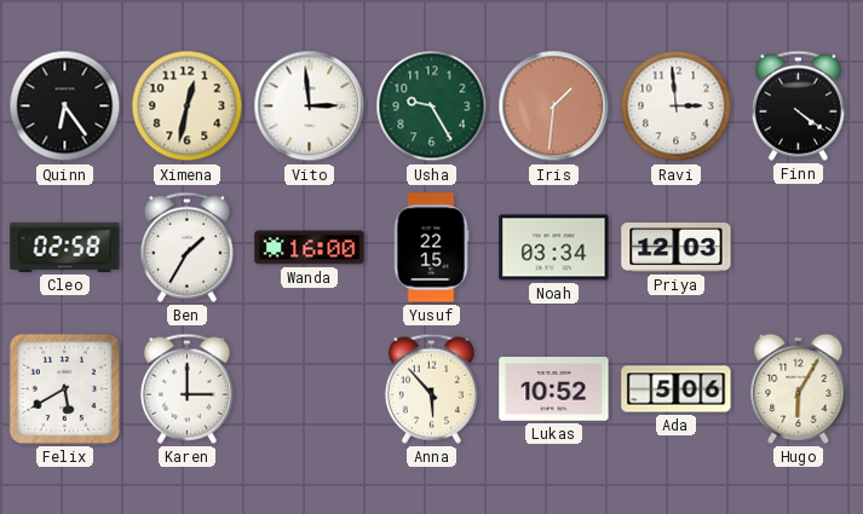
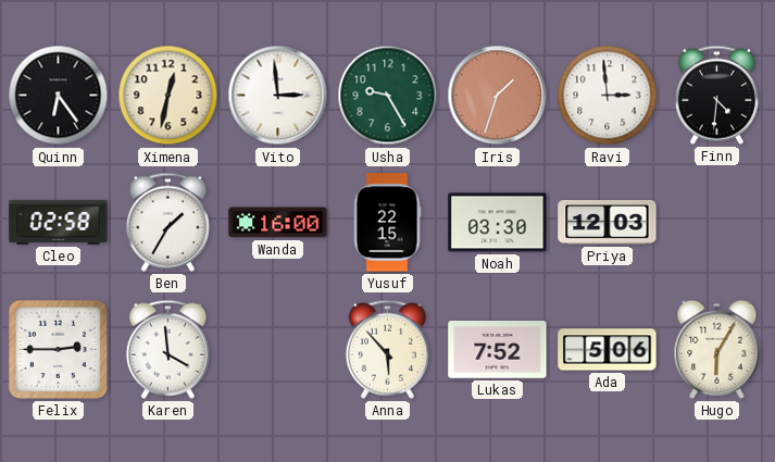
Iris: 1:31 -> 1:33 (498, 96)
Finn: 4:21 -> 4:31 (716, 95)
Noah: 03:34 -> 03:30 (498, 223)
Felix: 5:40 -> 2:45 (58, 349)
Karen: 3:00 -> 3:59 (167, 349)
Lukas: 10:52 -> 7:52 (498, 350)
